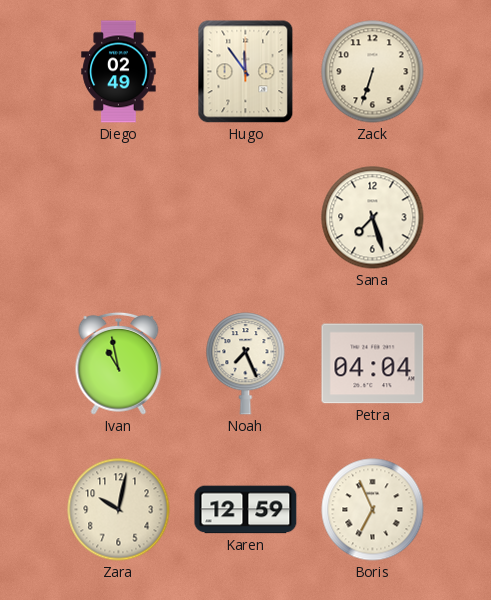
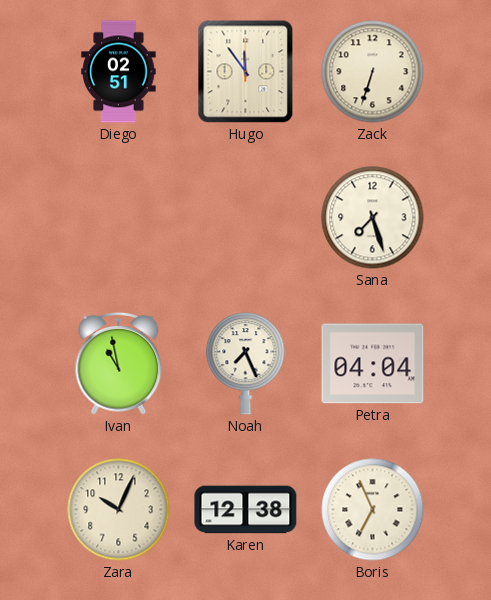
Diego: 02:49 -> 02:51 (119, 72)
Zara: 10:02 -> 10:04 (119, 510)
Karen: 12:59 -> 12:38 (246, 510)
